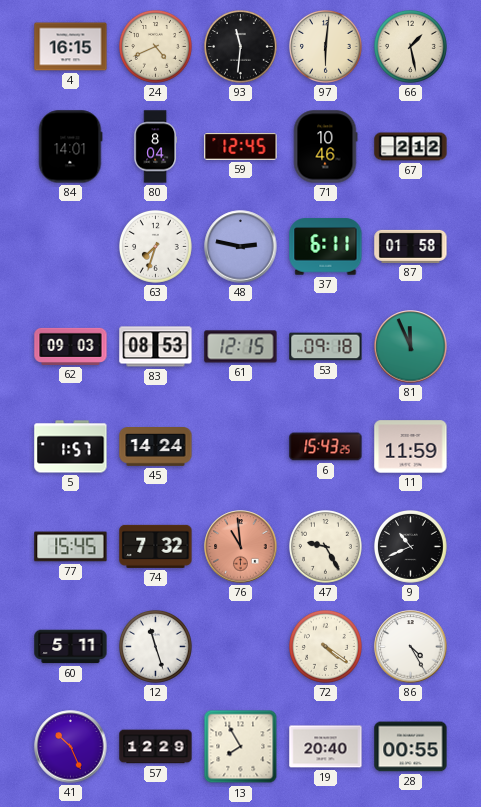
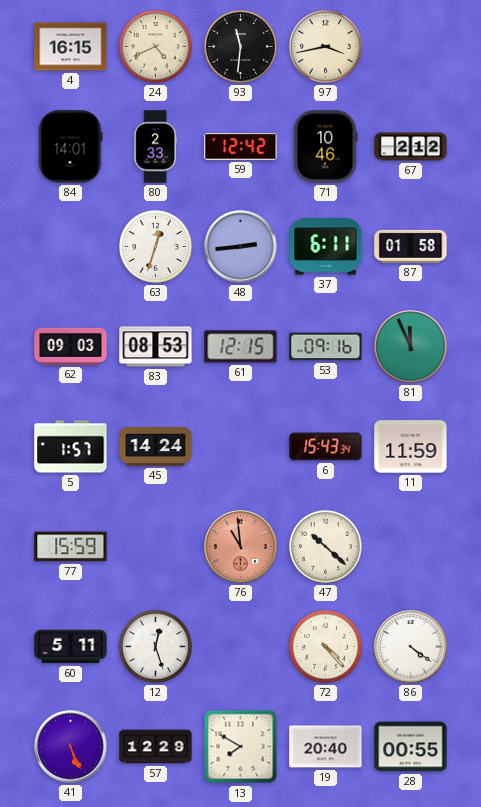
97: 6:01 -> 3:43 (326, 47)
66: 1:28 -> none (411, 47)
80: 8:04 -> 2:33 (156, 147)
59: 12:45 -> 12:42 (241, 147)
63: 7:33 -> 12:33 (156, 247)
48: 2:47 -> 2:44 (241, 247)
53: 09:18 -> 09:16 (326, 347)
6: 15:43:25 -> 15:43:34 (326, 447)
77: 15:45 -> 15:59 (71, 547)
74: 7:32 -> none (156, 546)
47: 9:25 -> 10:22 (326, 547)
9: 10:41 -> none (411, 547)
12: 11:27 -> 12:27 (156, 647)
72: 4:21 -> 4:23 (326, 647)
86: 4:25 -> 4:21 (411, 647)
41: 10:26 -> 5:26 (71, 747)
13: 7:55 -> 7:50 (241, 747)
